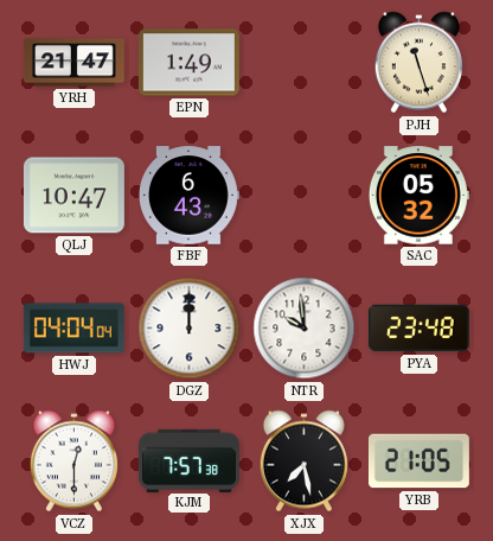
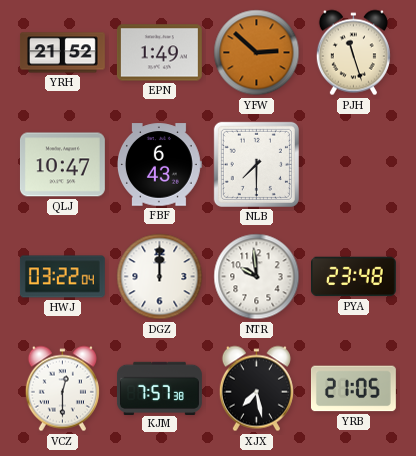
YRH: 21:47 -> 21:52 (62, 53)
YFW: none -> 2:52 (257, 53)
NLB: none -> 7:30 (256, 164)
SAC: 05:32 -> none (418, 196)
HWJ: 04:04 -> 03:22 (62, 277)
